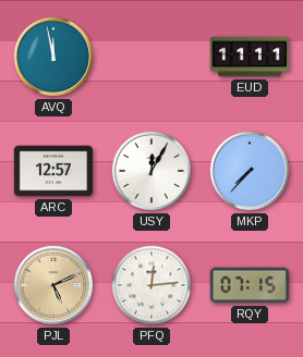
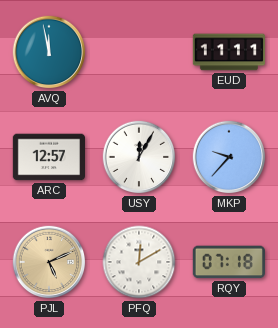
MKP: 7:37 -> 9:37 (229, 157)
PFQ: 12:14 -> 12:10 (139, 262)
RQY: 07:15 -> 07:18 (229, 262)
